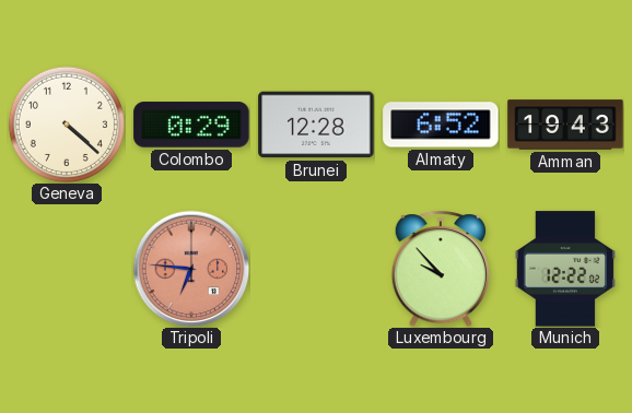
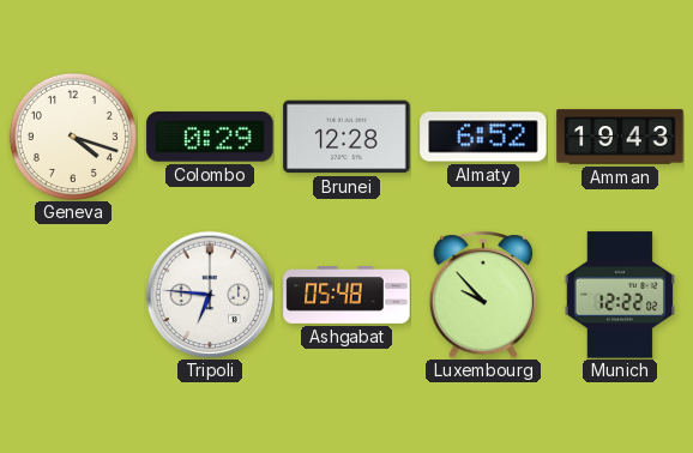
Geneva: 4:22 -> 4:18 (73, 137)
Tripoli dial: salmon -> white (210, 295)
Ashgabat: none -> 05:48 (346, 296)
